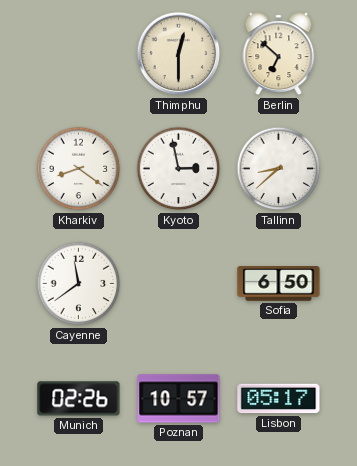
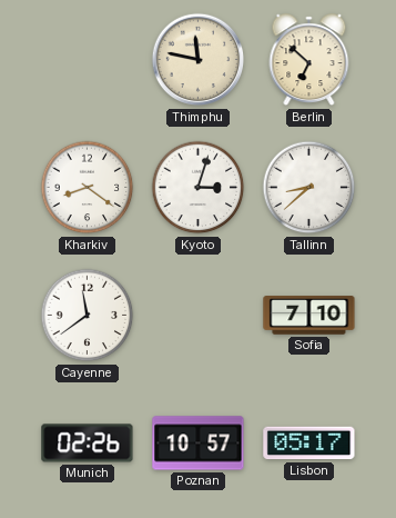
Thimphu: 12:30 -> 11:47 (199, 60)
Kyoto: 2:58 -> 3:03 (199, 188)
Sofia: 6:50 -> 7:10 (309, 316)
